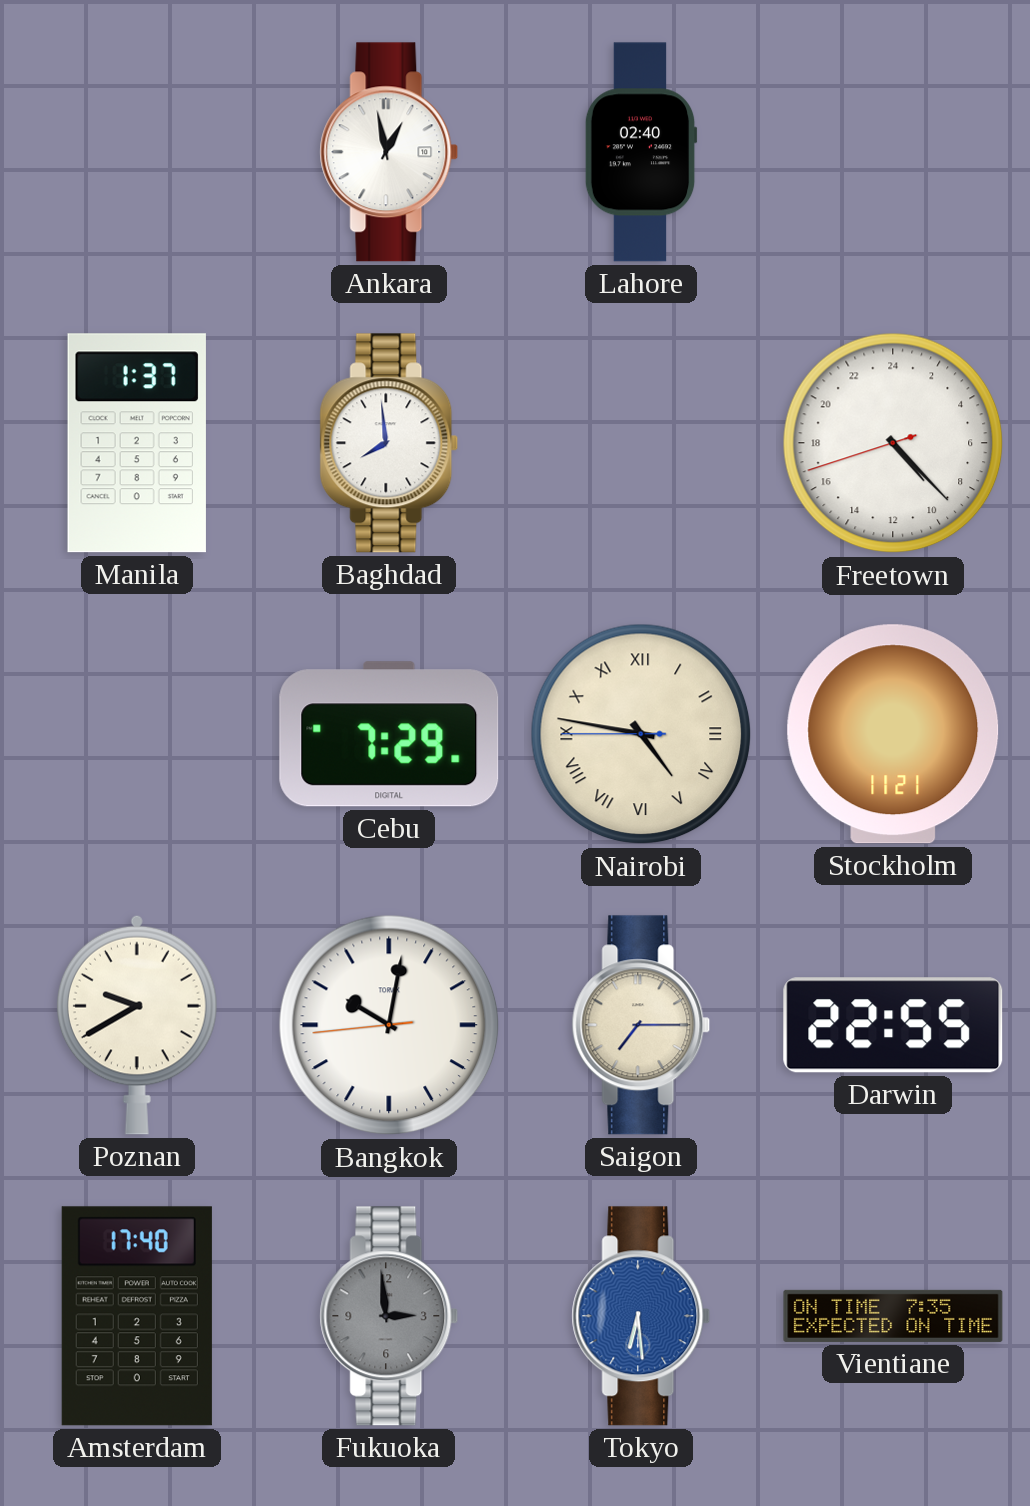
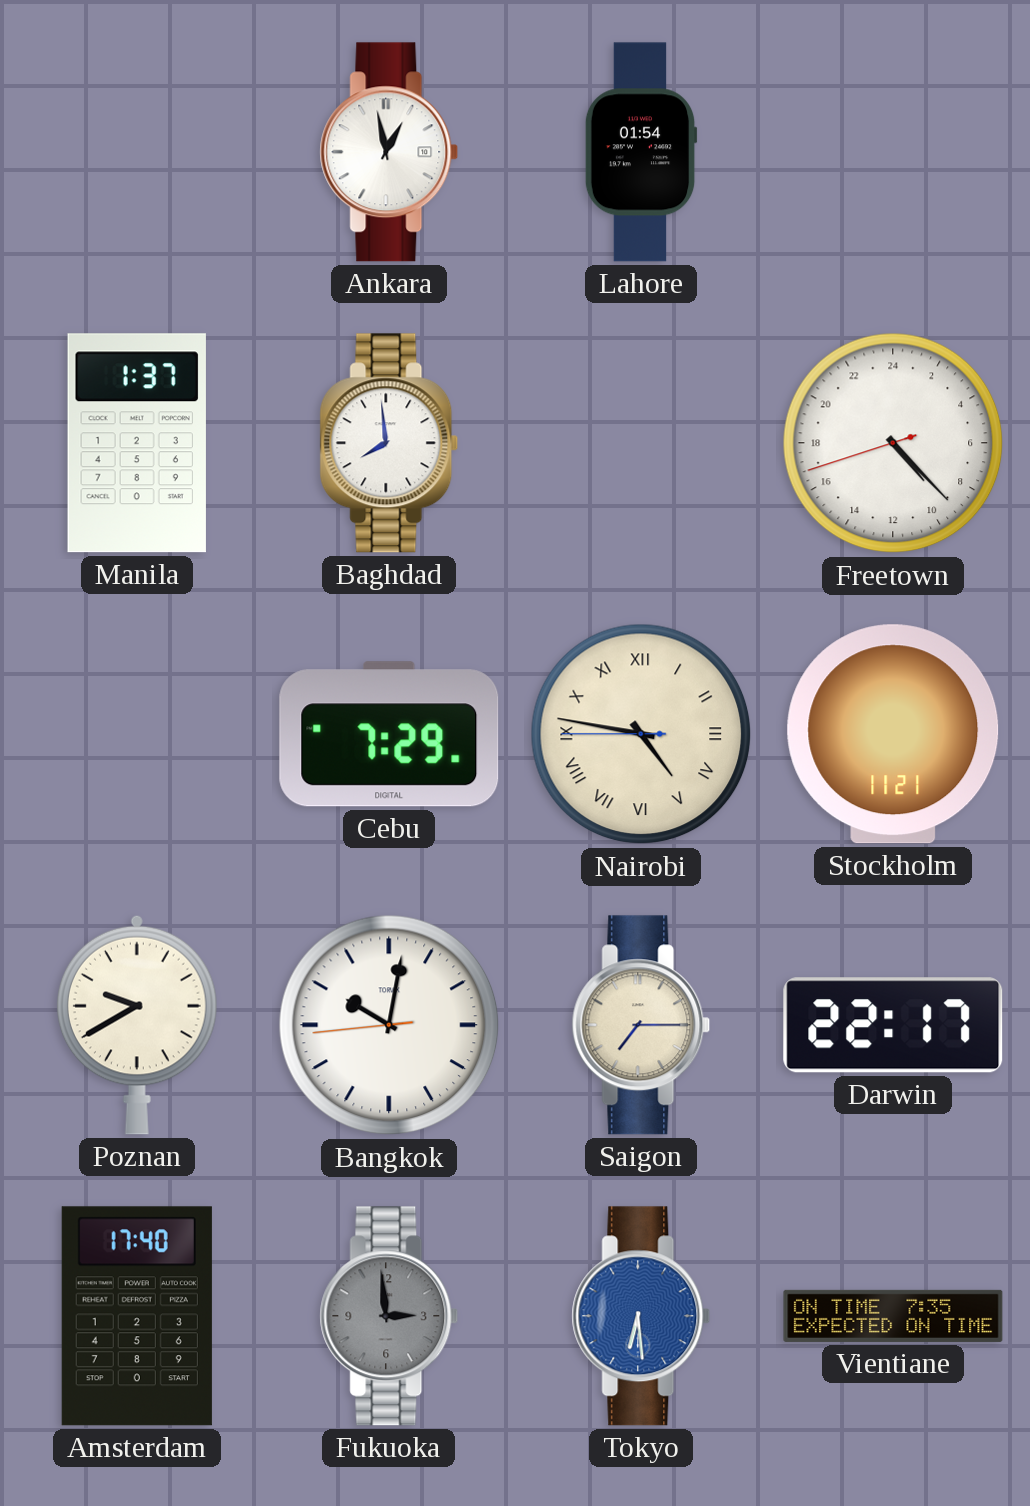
Lahore: 02:40 -> 01:54 (641, 152)
Darwin: 22:55 -> 22:17 (893, 1025)
